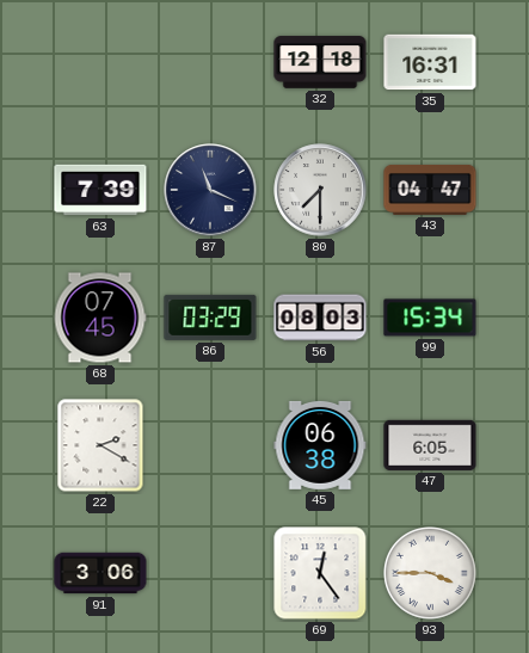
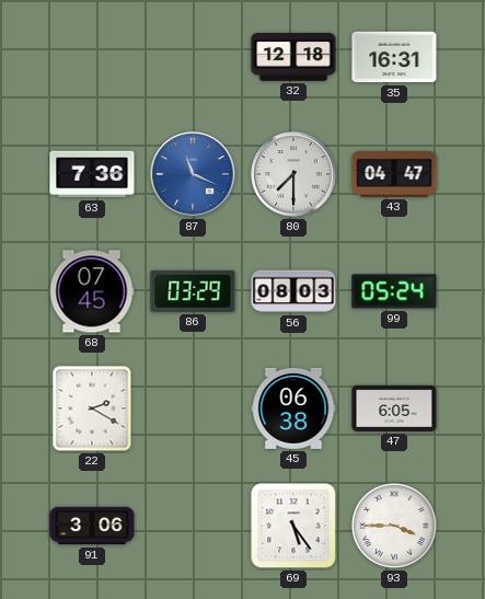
63: 7:39 -> 7:36 (92, 174)
87 dial: navy -> blue (193, 174)
99: 15:34 -> 05:24 (394, 291)
69: 12:24 -> 5:24 (293, 526)
